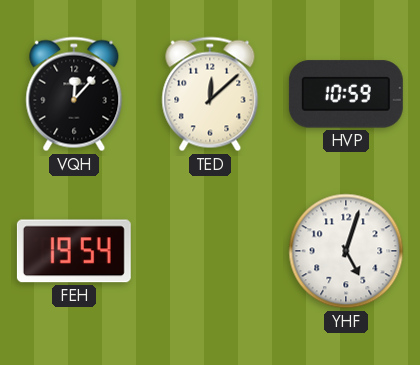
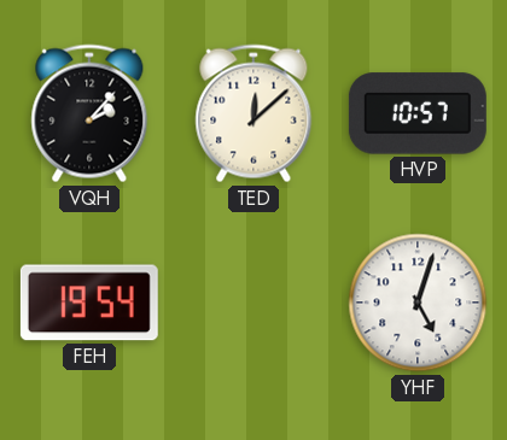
VQH: 12:07 -> 2:07 (89, 113)
HVP: 10:59 -> 10:57 (418, 113)
